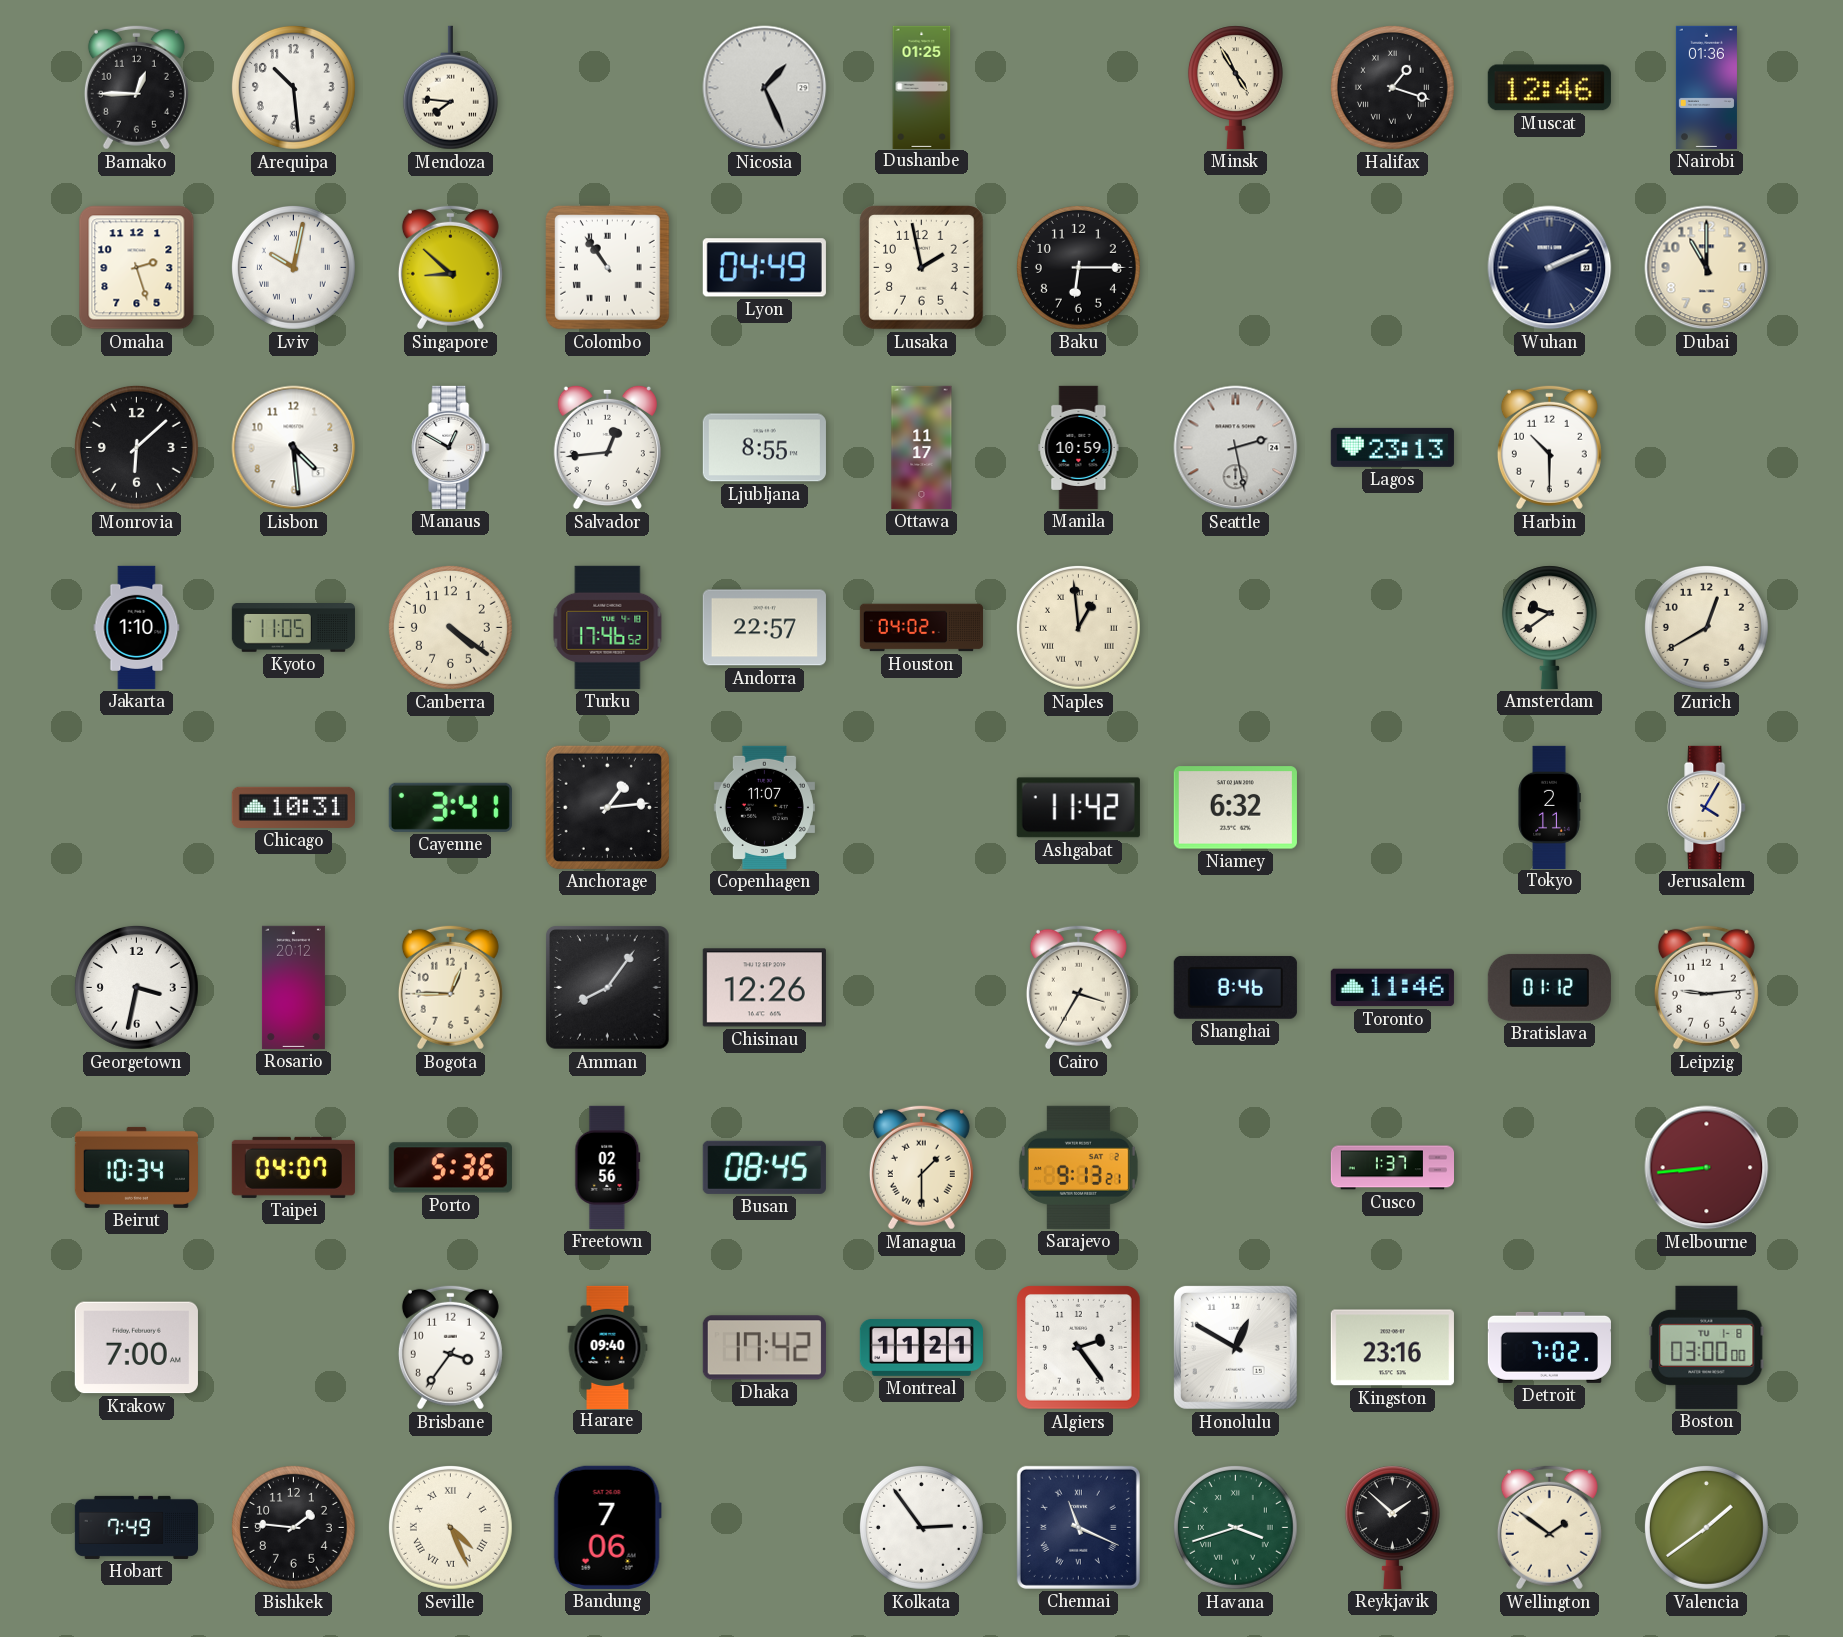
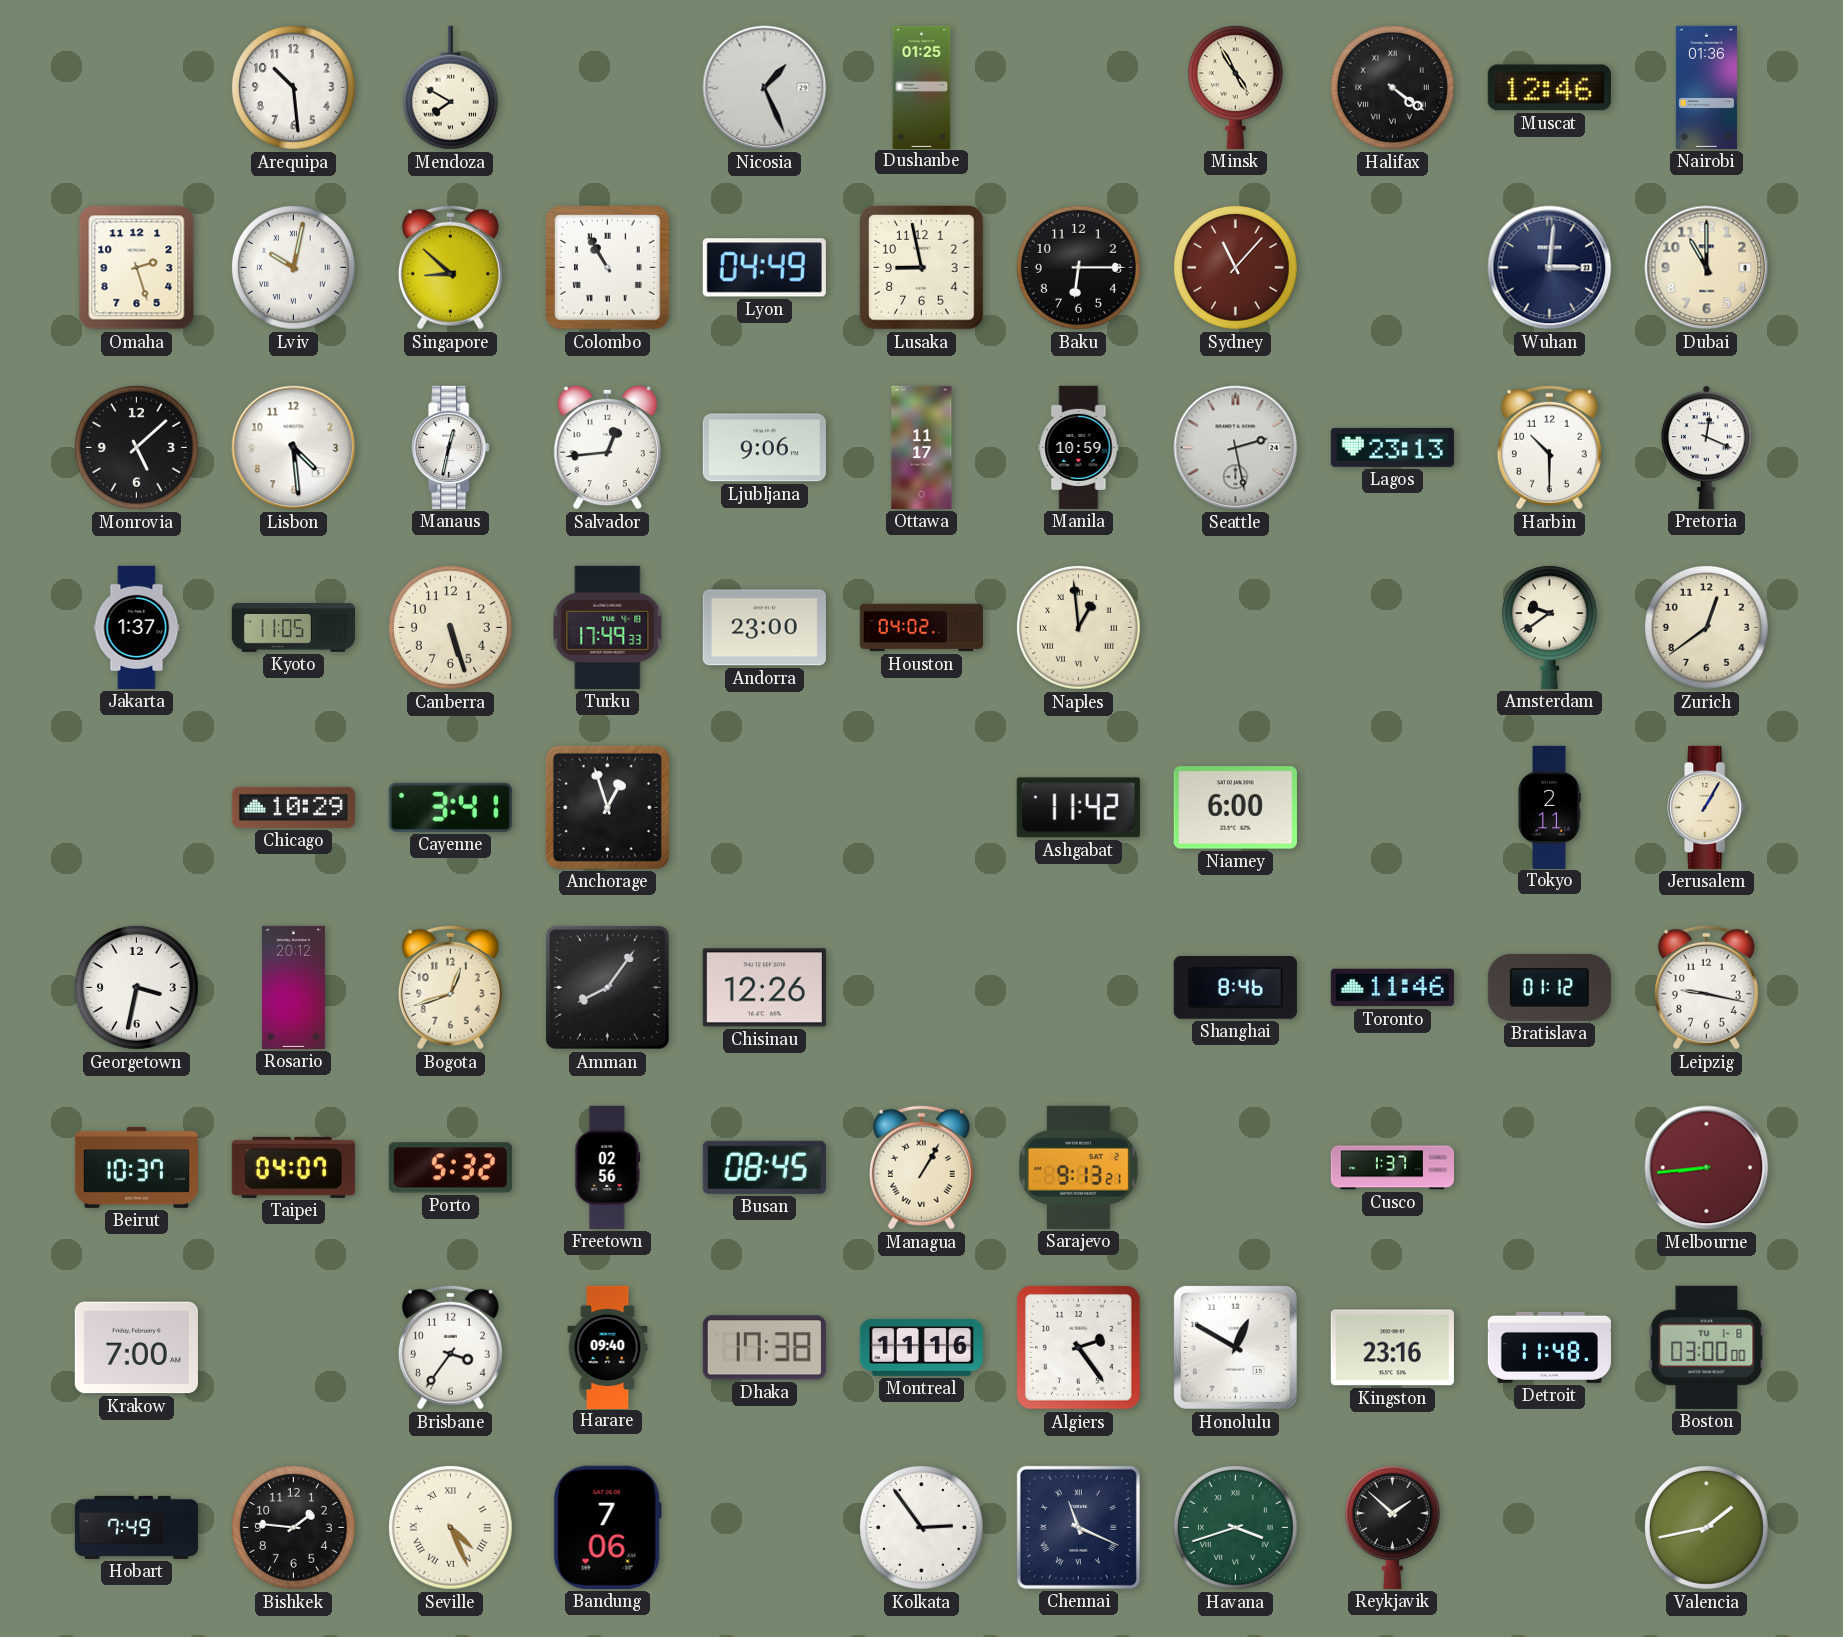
Bamako: 12:45 -> none (136, 87)
Mendoza: 7:46 -> 7:50 (450, 88)
Halifax: 1:18 -> 4:21 (1392, 87)
Colombo: 10:54 -> 10:55 (608, 268)
Lusaka: 1:58 -> 8:58 (922, 268)
Sydney: none -> 11:07 (1235, 267)
Wuhan: 2:11 -> 3:01 (1550, 268)
Monrovia: 6:08 -> 5:08 (136, 447)
Manaus: 12:50 -> 12:32 (451, 447)
Ljubljana: 8:55 -> 9:06 (764, 448)
Pretoria: none -> 12:19 (1707, 447)
Jakarta: 1:10 -> 1:37 (137, 627)
Canberra: 4:21 -> 5:27 (450, 627)
Turku: 17:46 -> 17:49 (608, 627)
Andorra: 22:57 -> 23:00 (764, 628)
Zurich: 12:40 -> 12:39 (1706, 627)
Chicago: 10:31 -> 10:29 (293, 807)
Anchorage: 1:14 -> 12:57 (607, 807)
Copenhagen: 11:07 -> none (764, 807)
Niamey: 6:32 -> 6:00 (1235, 808)
Jerusalem: 4:05 -> 1:05 (1707, 807)
Bogota: 12:45 -> 12:42 (450, 987)
Cairo: 3:35 -> none (1078, 987)
Leipzig: 9:14 -> 9:17 (1706, 987)
Beirut: 10:34 -> 10:37 (136, 1167)
Porto: 5:36 -> 5:32 (450, 1168)
Managua: 1:30 -> 1:05 (921, 1167)
Dhaka: 17:42 -> 17:38 (764, 1348)
Montreal: 11:21 -> 11:16 (921, 1347)
Detroit: 7:02 -> 11:48 (1549, 1347)
Wellington: 1:51 -> none (1549, 1527)
Valencia: 1:39 -> 1:43 (1706, 1527)
